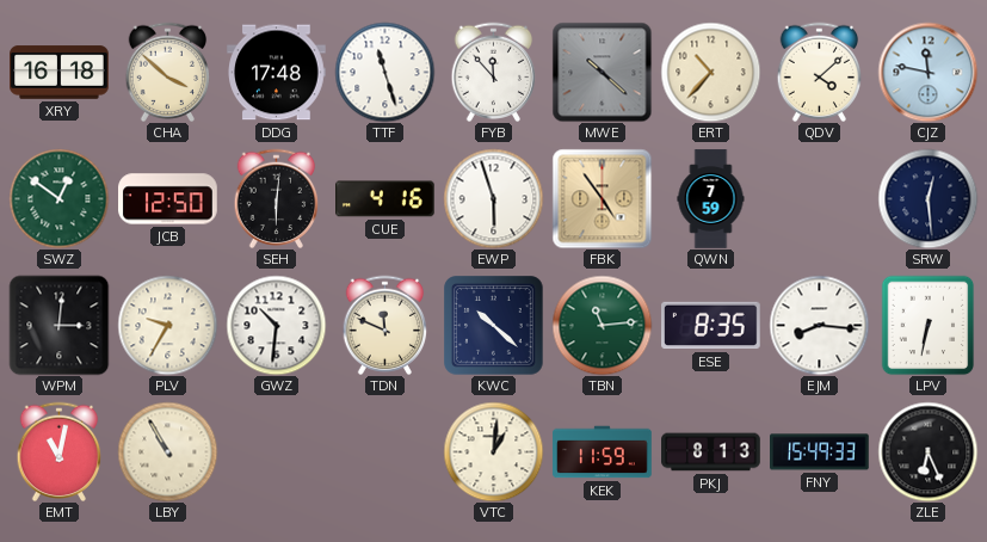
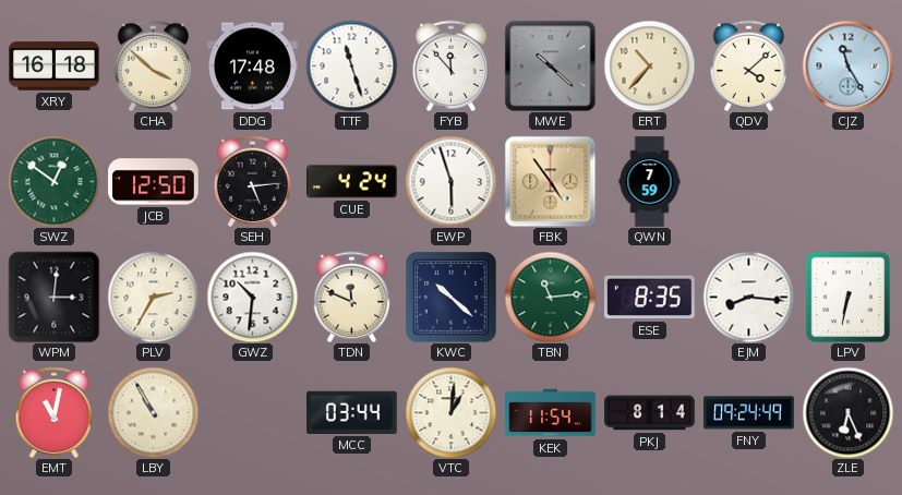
CJZ: 11:47 -> 11:25 (847, 65)
SEH: 6:01 -> 5:14 (253, 181)
CUE: 4:16 -> 4:24 (352, 182)
SRW: 12:29 -> none (927, 198)
PLV: 9:35 -> 2:35 (153, 297)
MCC: none -> 03:44 (352, 412)
KEK: 11:59 -> 11:54 (551, 413)
PKJ: 8:13 -> 8:14 (650, 413)
FNY: 15:49 -> 09:24 (749, 413)
